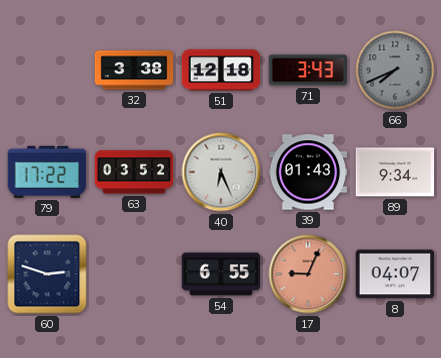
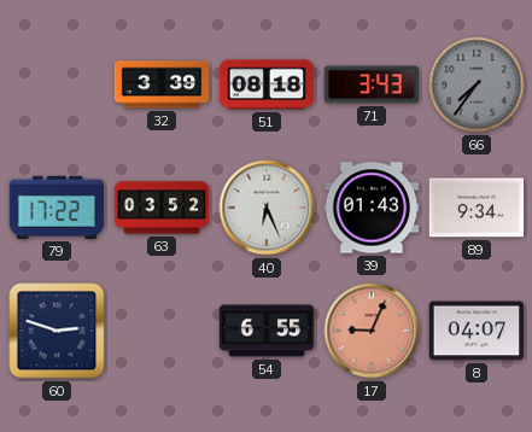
32: 3:38 -> 3:39 (162, 84)
51: 12:18 -> 08:18 (267, 84)
66: 7:41 -> 7:36 (477, 84)
